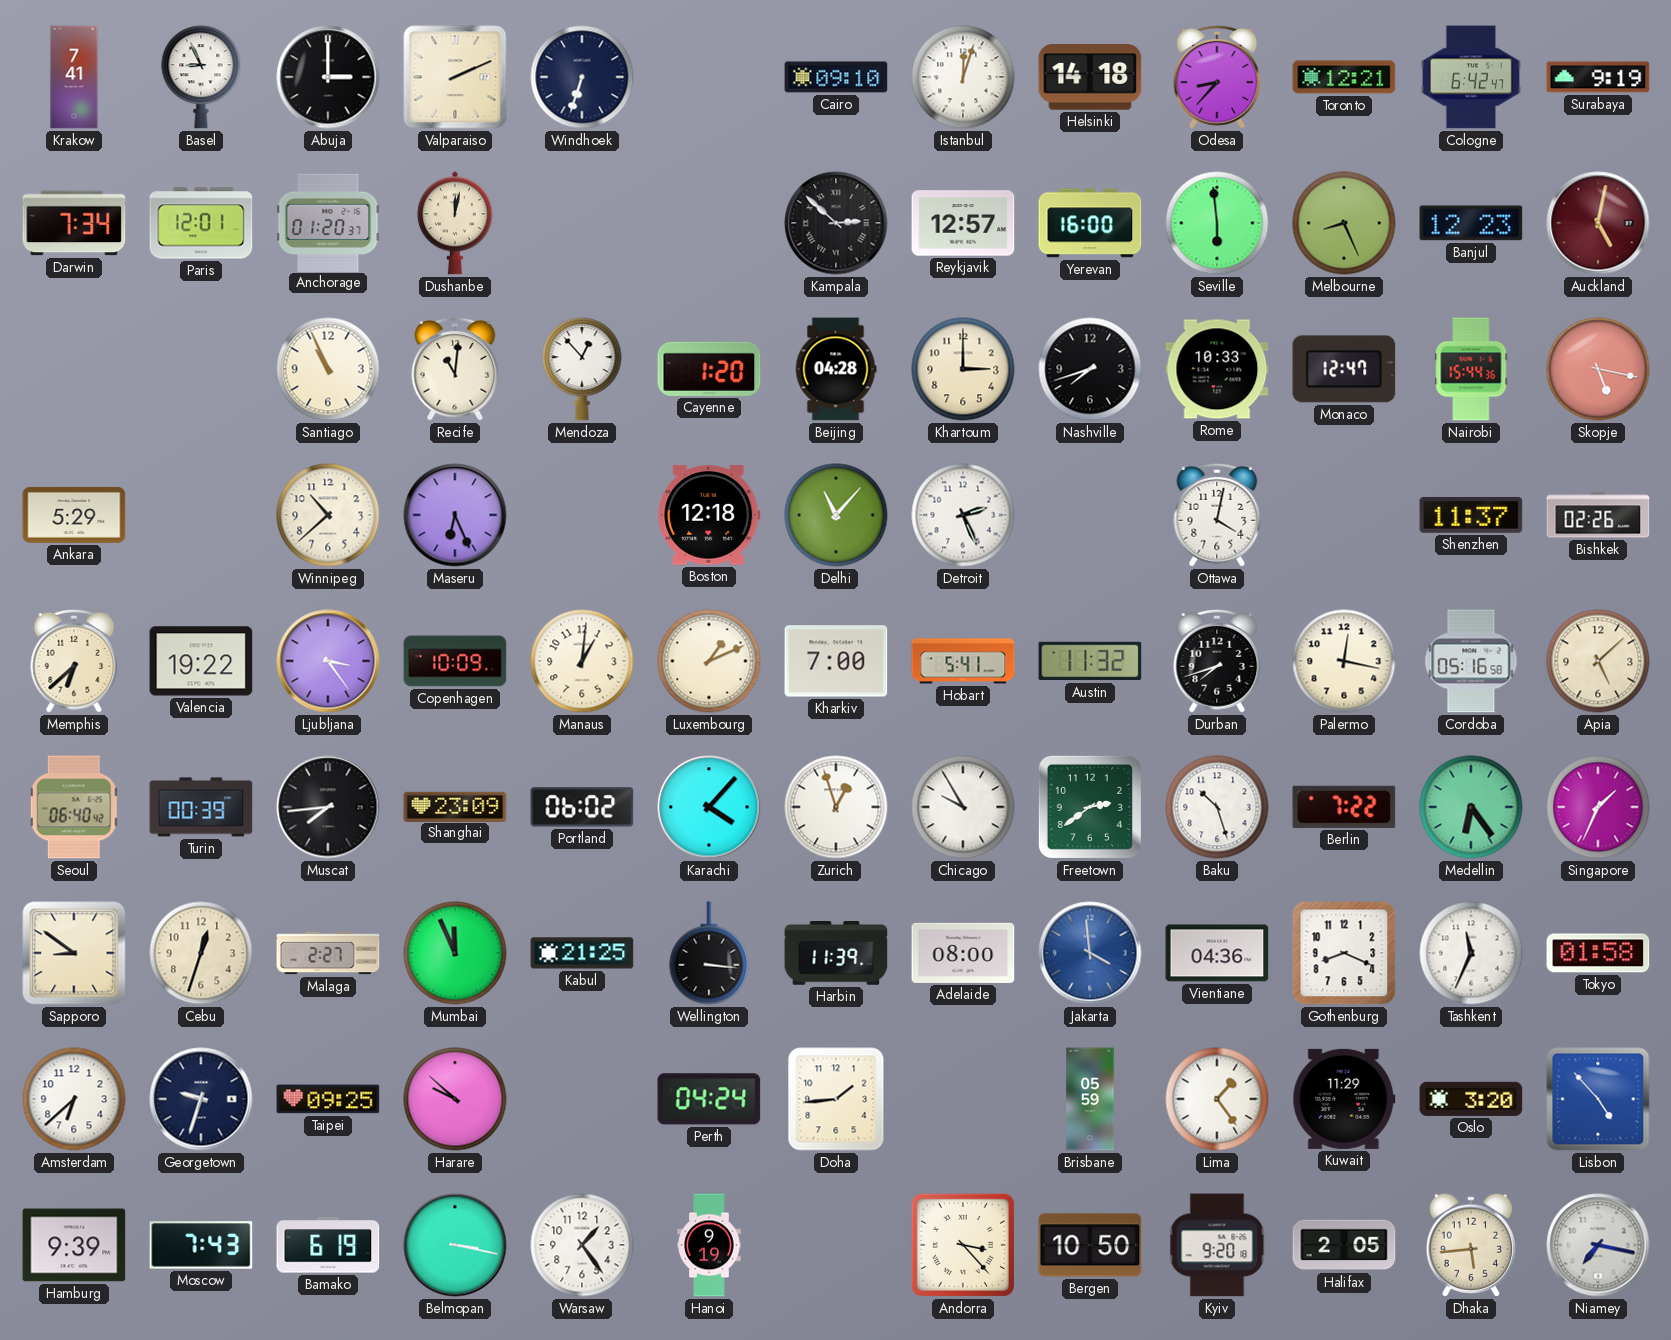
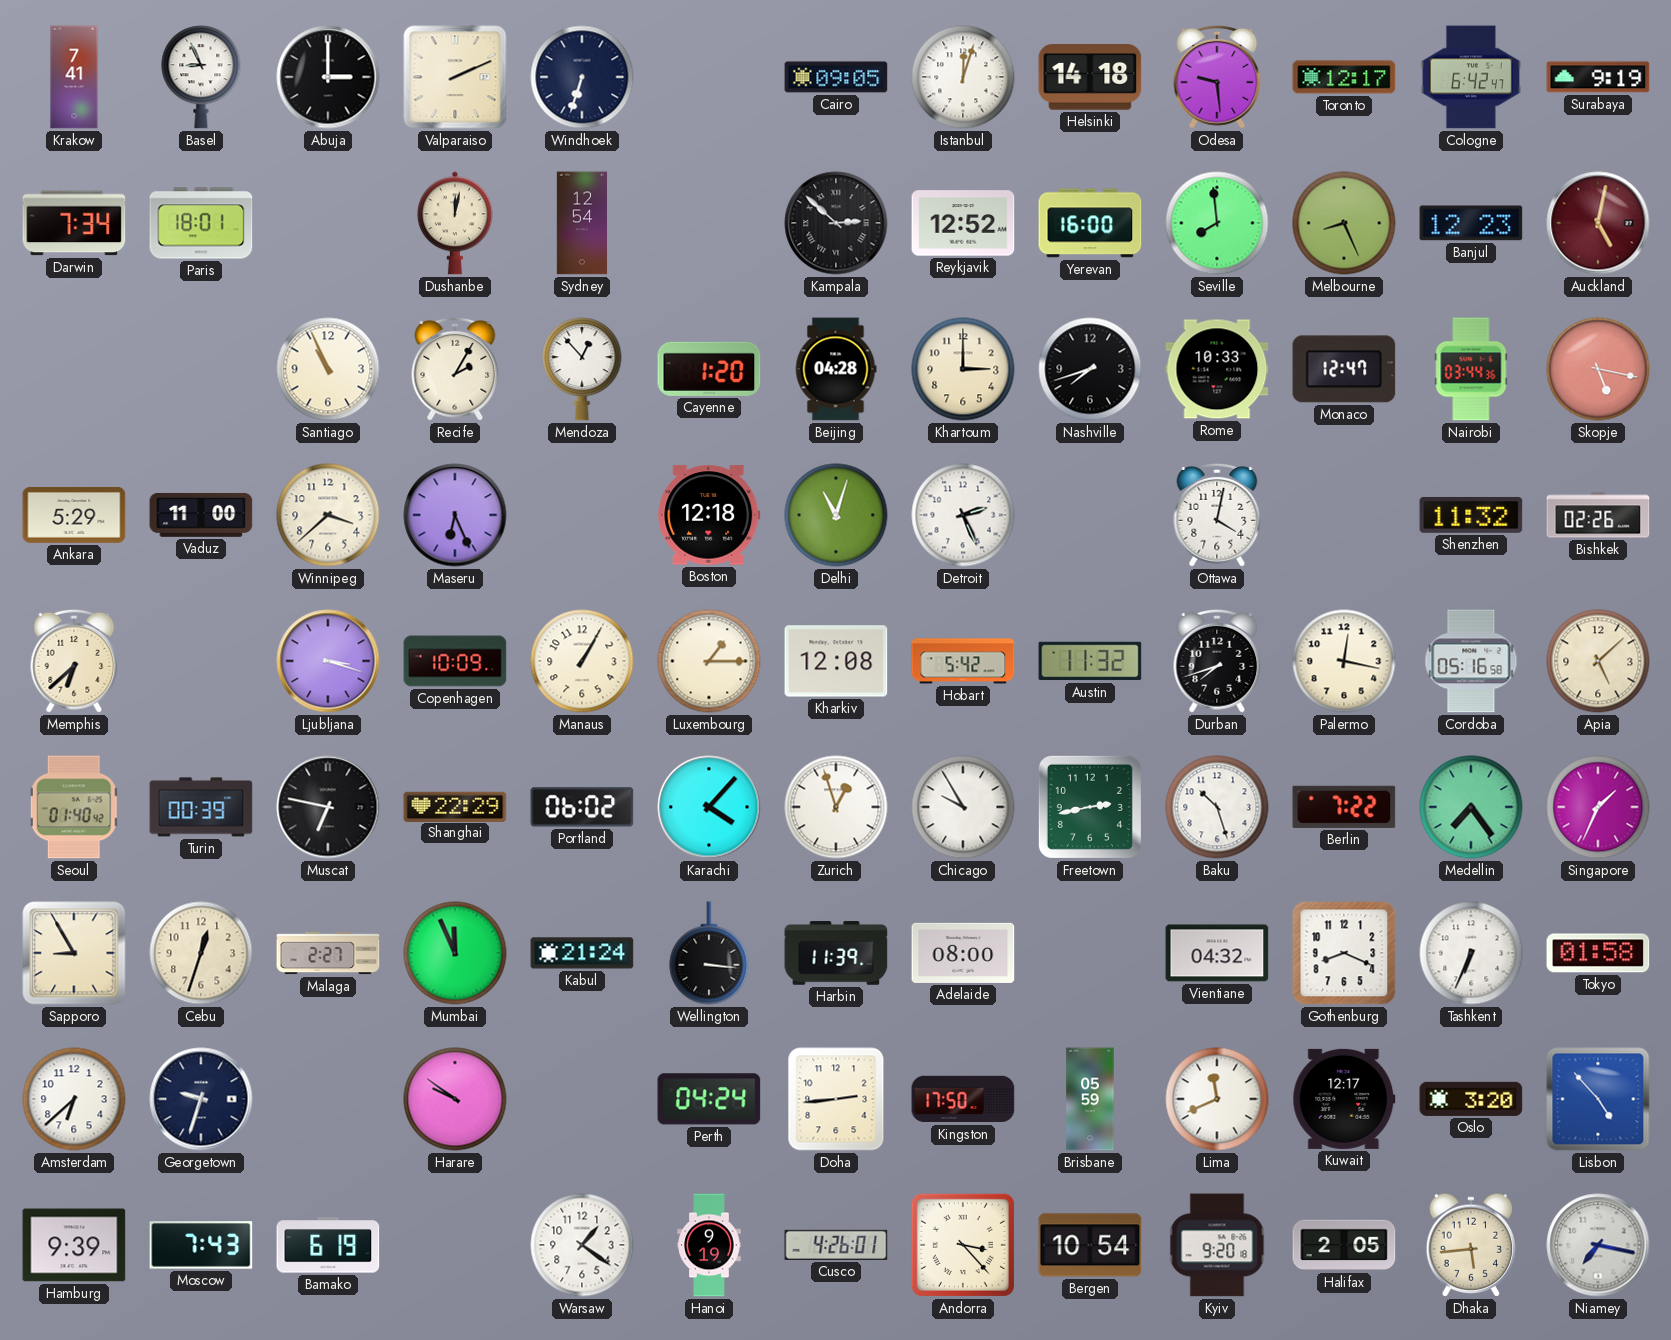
Cairo: 09:10 -> 09:05 (836, 77)
Odesa: 8:37 -> 9:29 (1217, 77)
Toronto: 12:21 -> 12:17 (1344, 77)
Paris: 12:01 -> 18:01 (201, 223)
Anchorage: 01:20 -> none (328, 222)
Sydney: none -> 12:54 (582, 223)
Reykjavik: 12:57 -> 12:52 (963, 223)
Seville: 5:59 -> 7:59 (1217, 223)
Recife: 11:01 -> 2:05 (455, 369)
Nairobi: 15:44 -> 03:44 (1471, 369)
Vaduz: none -> 11:00 (201, 515)
Winnipeg: 10:38 -> 3:38 (328, 515)
Delhi: 11:07 -> 11:03 (836, 515)
Shenzhen: 11:37 -> 11:32 (1471, 515)
Valencia: 19:22 -> none (201, 661)
Ljubljana: 3:24 -> 3:18 (328, 661)
Manaus: 1:01 -> 1:05 (582, 661)
Luxembourg: 1:11 -> 1:15 (709, 661)
Kharkiv: 7:00 -> 12:08 (836, 661)
Hobart: 5:41 -> 5:42 (963, 661)
Seoul: 06:40 -> 01:40 (74, 807)
Muscat: 7:44 -> 6:47 (328, 807)
Shanghai: 23:09 -> 22:29 (455, 806)
Freetown: 2:39 -> 2:43 (1090, 807)
Medellin: 6:24 -> 7:24 (1471, 807)
Sapporo: 8:51 -> 8:55 (74, 953)
Kabul: 21:25 -> 21:24 (582, 953)
Jakarta: 3:59 -> none (1090, 953)
Vientiane: 04:36 -> 04:32 (1217, 953)
Tashkent: 11:34 -> 6:34 (1471, 953)
Taipei: 09:25 -> none (328, 1099)
Harare: 9:52 -> 9:51 (455, 1099)
Doha: 1:44 -> 2:44 (836, 1099)
Kingston: none -> 17:50 (963, 1099)
Lima: 1:24 -> 11:41 (1217, 1099)
Kuwait: 11:29 -> 12:17 (1344, 1099)
Belmopan: 3:17 -> none (455, 1245)
Warsaw: 1:24 -> 1:21 (582, 1245)
Cusco: none -> 4:26 (836, 1245)
Bergen: 10:50 -> 10:54 (1090, 1245)
